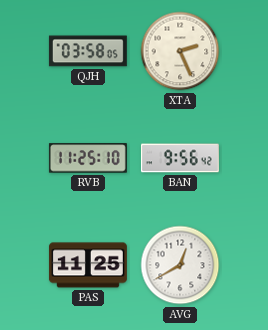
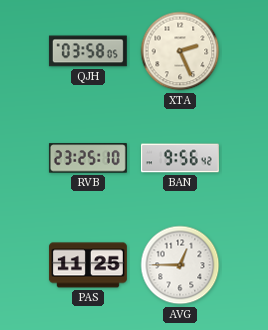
RVB: 11:25 -> 23:25 (88, 158)
AVG: 12:40 -> 12:45 (180, 265)
